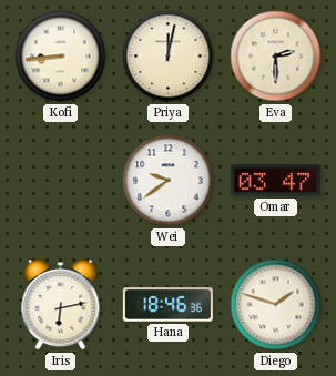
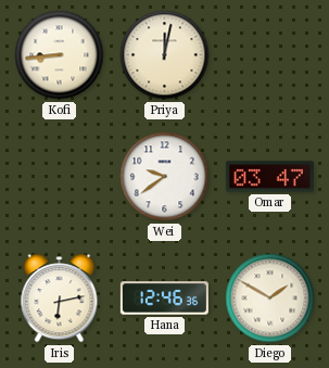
Eva: 2:30 -> none (276, 57)
Hana: 18:46 -> 12:46 (164, 299)
Diego: 1:48 -> 1:50 (270, 299)
